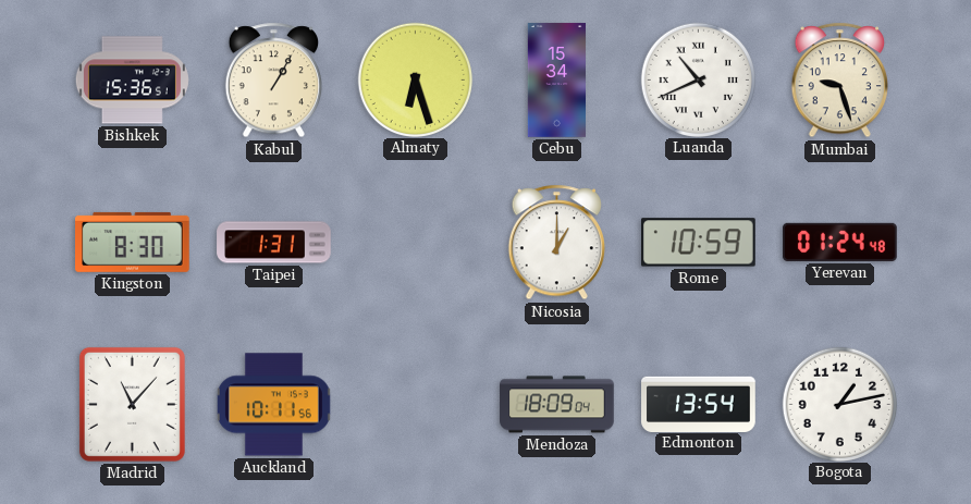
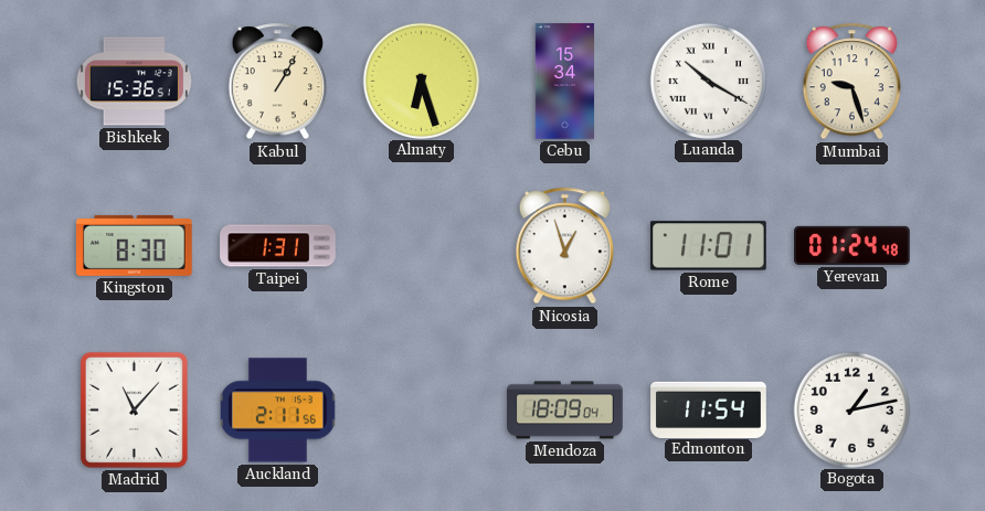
Luanda: 10:41 -> 10:20 (708, 81)
Nicosia: 1:00 -> 12:57 (564, 246)
Rome: 10:59 -> 11:01 (709, 246)
Auckland: 10:11 -> 2:11 (277, 411)
Edmonton: 13:54 -> 11:54 (709, 409)
